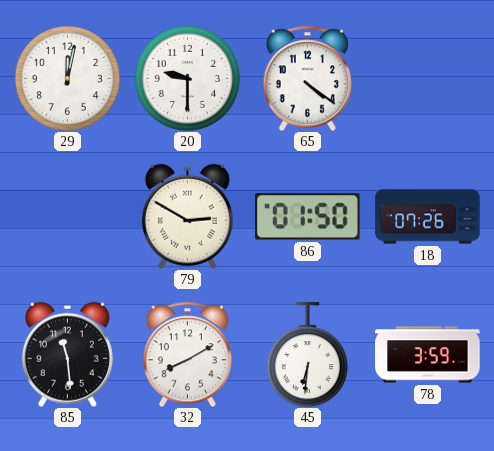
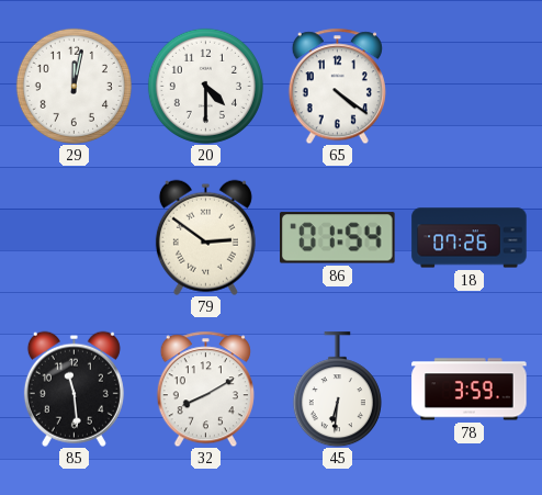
20: 9:30 -> 4:30 (205, 86)
79: 2:50 -> 2:51 (205, 237)
86: 01:50 -> 01:54 (338, 238)
